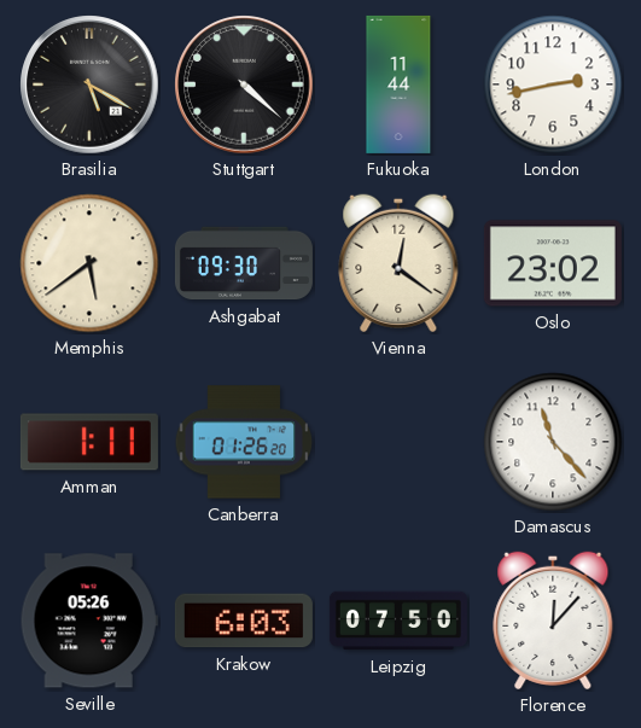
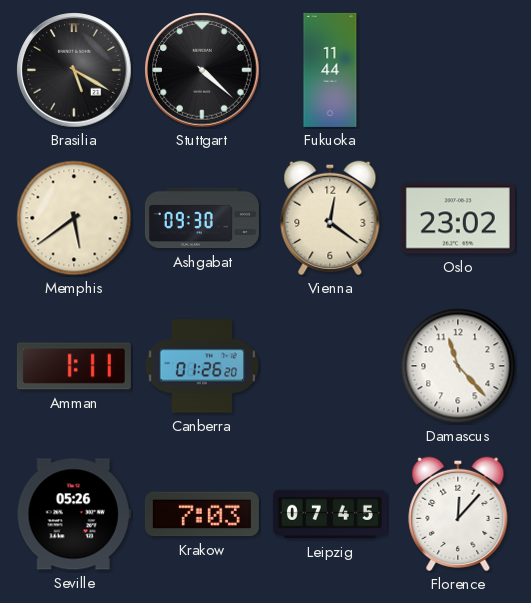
London: 2:43 -> none (553, 85)
Krakow: 6:03 -> 7:03 (202, 514)
Leipzig: 07:50 -> 07:45 (330, 514)
